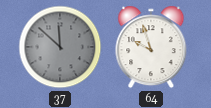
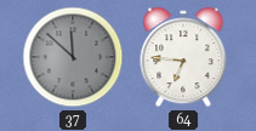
64: 9:57 -> 6:46 (183, 57)
